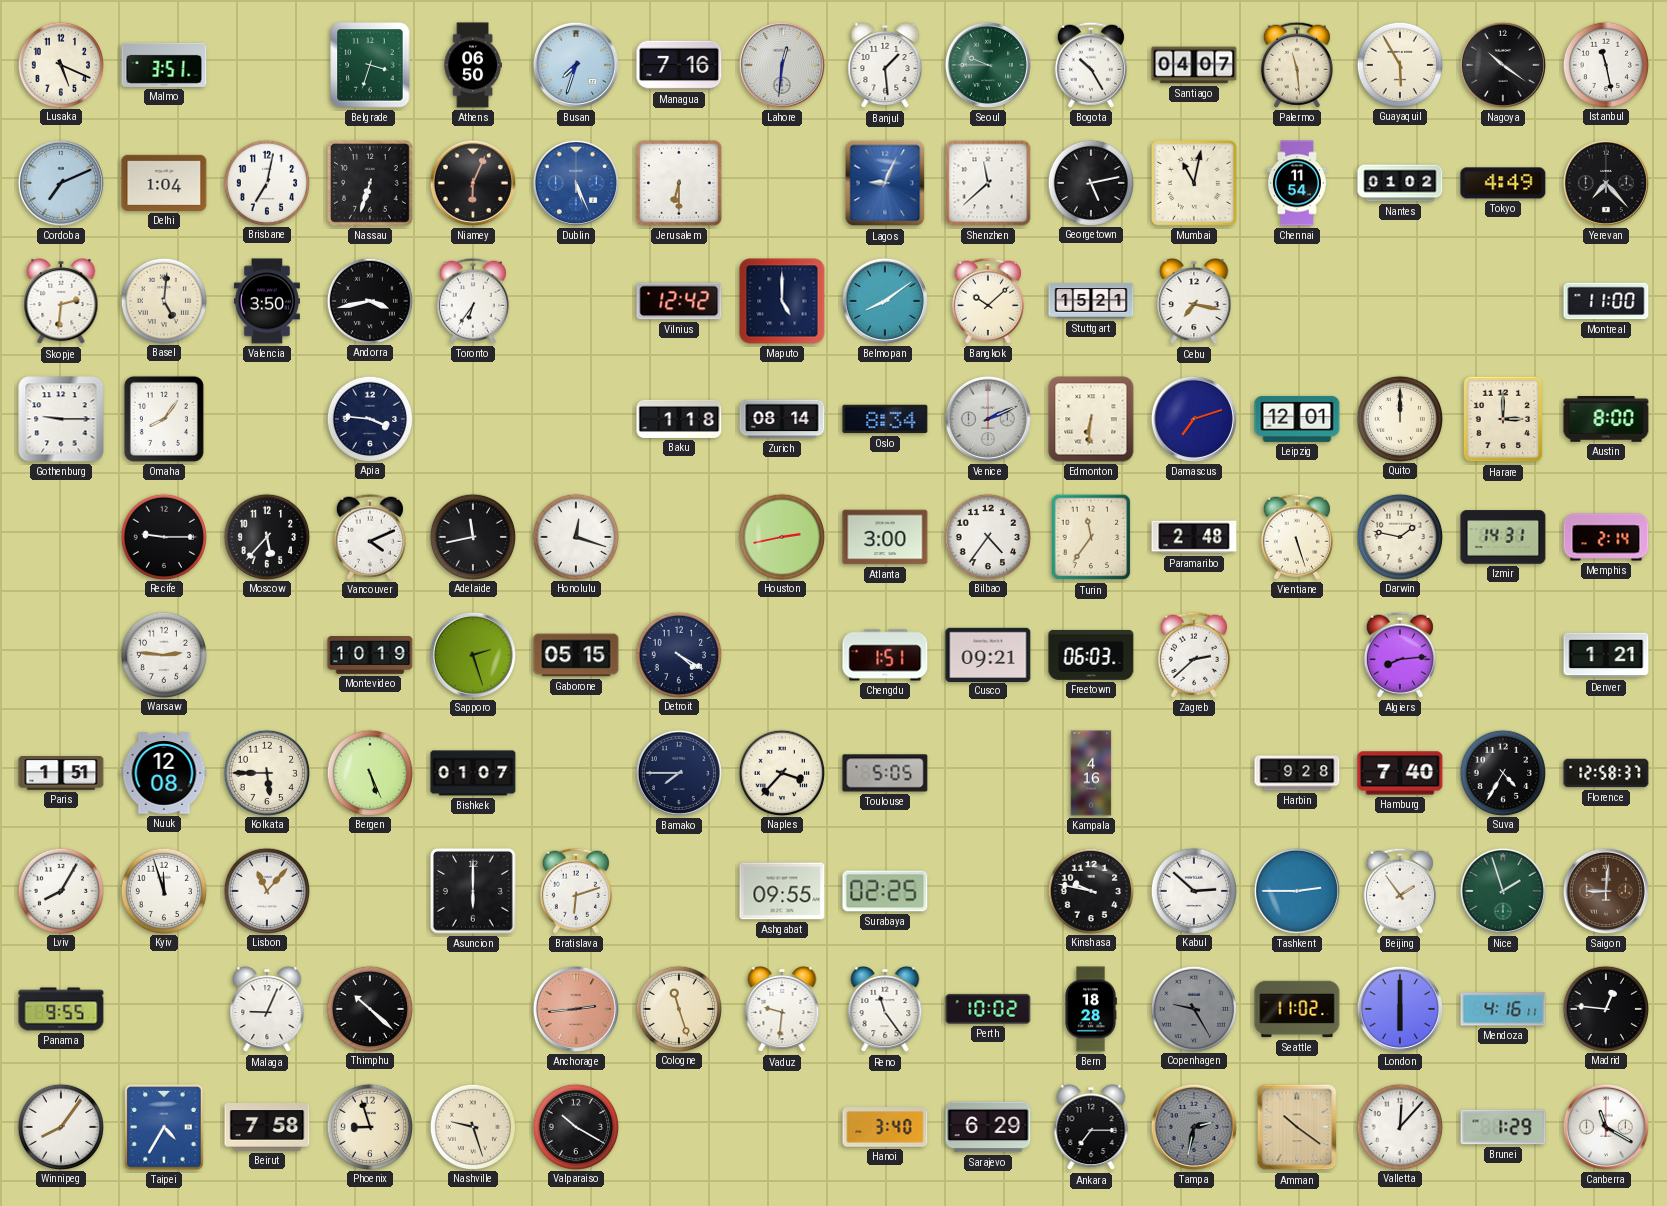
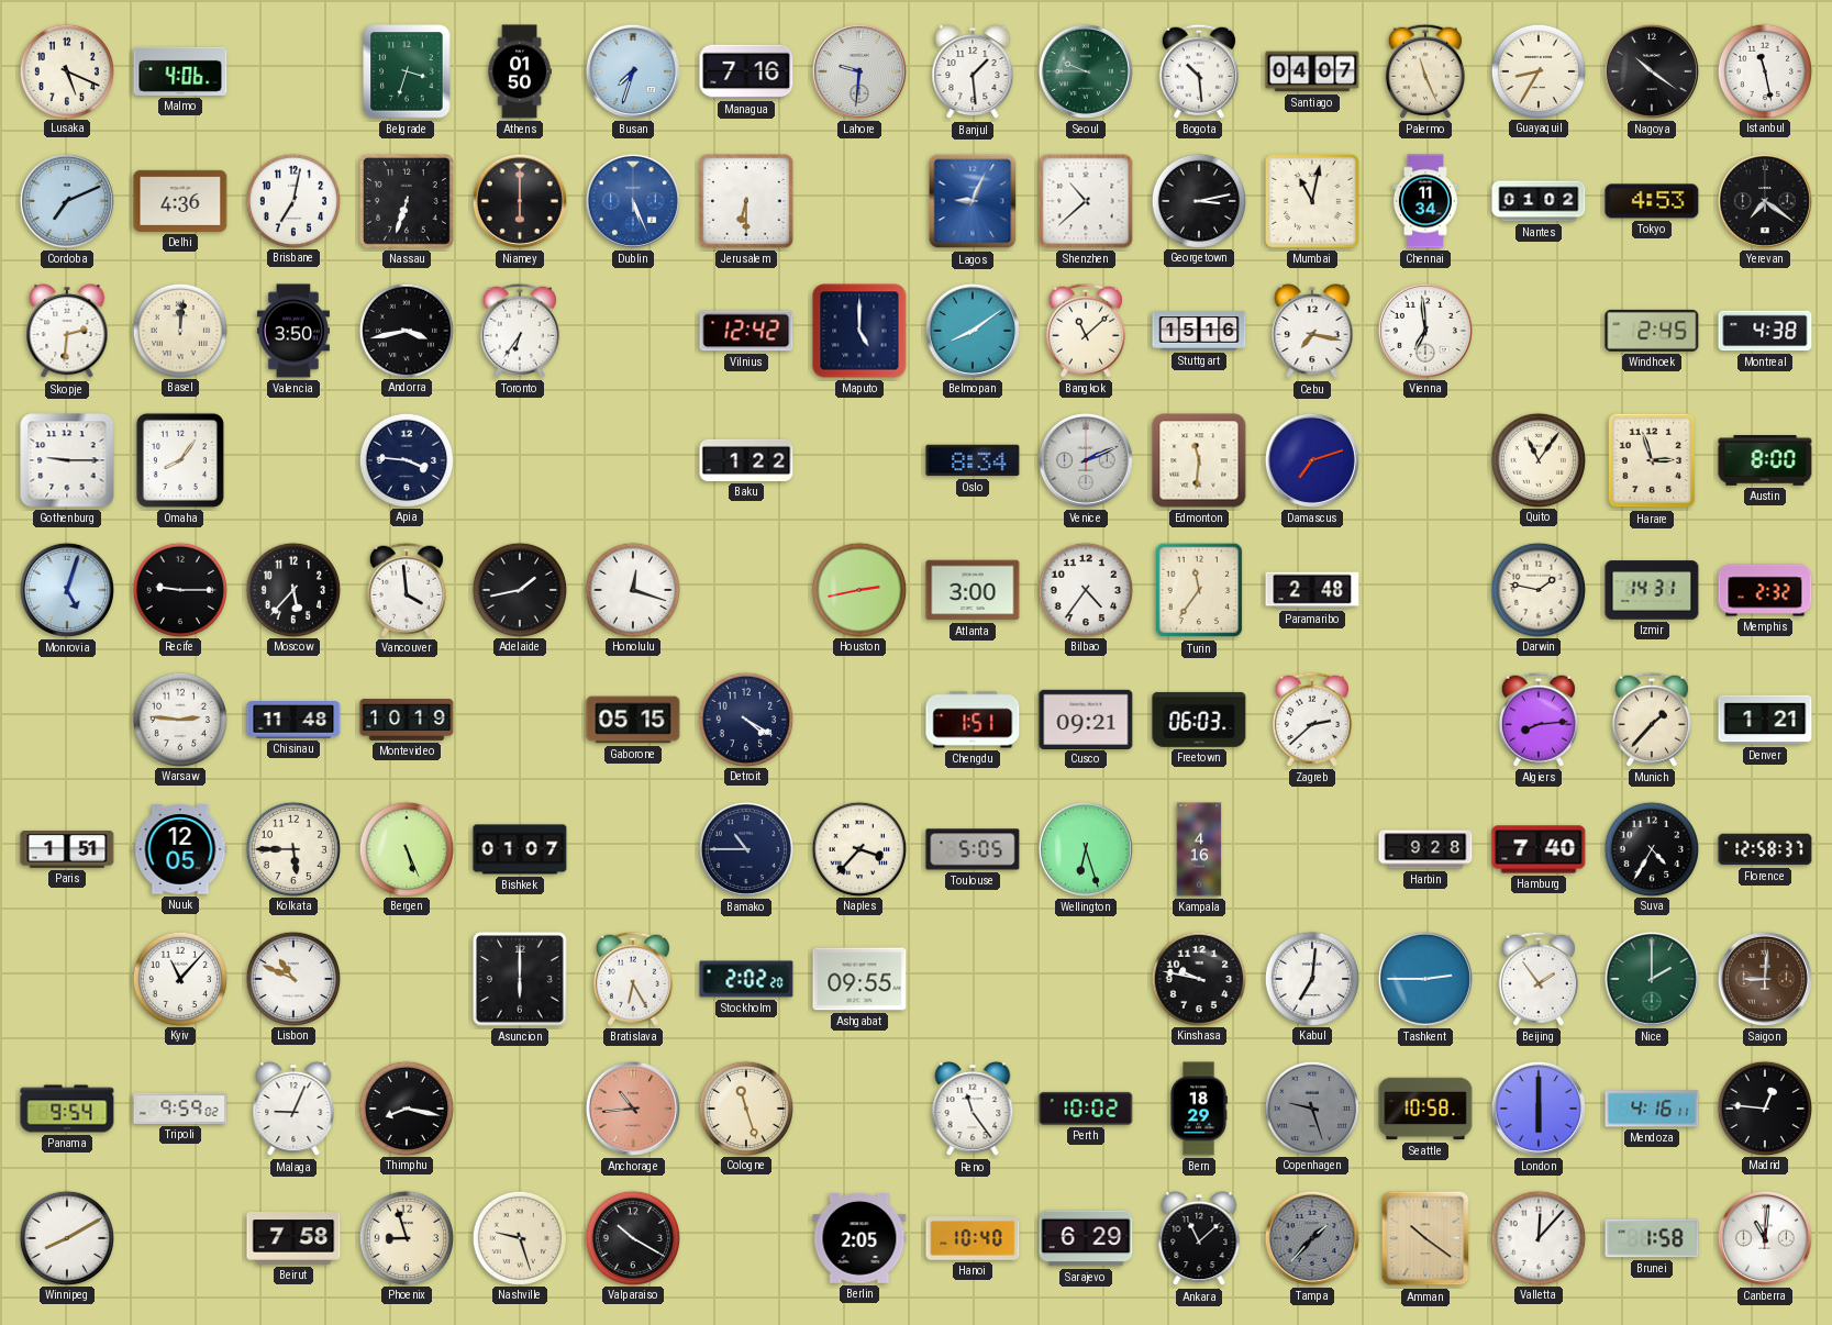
Malmo: 3:51 -> 4:06 (180, 71)
Athens: 06:50 -> 01:50 (520, 71)
Lahore: 12:31 -> 9:31 (859, 71)
Bogota: 10:25 -> 10:29 (1199, 71)
Palermo: 11:29 -> 11:26 (1425, 71)
Guayaquil: 5:55 -> 8:35 (1537, 70)
Delhi: 1:04 -> 4:36 (180, 201)
Niamey: 6:04 -> 6:00 (520, 201)
Shenzhen: 11:38 -> 10:38 (1086, 201)
Georgetown: 5:13 -> 3:13 (1198, 200)
Chennai: 11:54 -> 11:34 (1425, 201)
Tokyo: 4:49 -> 4:53 (1652, 201)
Yerevan: 7:23 -> 7:21 (1765, 201)
Basel: 5:01 -> 12:01 (179, 330)
Bangkok: 10:08 -> 11:08 (1086, 331)
Stuttgart: 15:21 -> 15:16 (1199, 331)
Vienna: none -> 6:59 (1425, 331)
Windhoek: none -> 2:45 (1652, 331)
Montreal: 11:00 -> 4:38 (1765, 331)
Baku: 1:18 -> 1:22 (746, 460)
Zurich: 08:14 -> none (782, 419)
Edmonton: 6:31 -> 11:31 (1199, 460)
Leipzig: 12:01 -> none (1297, 419)
Quito: 12:00 -> 11:06 (1537, 459)
Harare: 3:00 -> 2:57 (1652, 460)
Monrovia: none -> 5:03 (67, 590)
Vancouver: 4:11 -> 3:59 (407, 590)
Adelaide: 11:43 -> 1:43 (519, 589)
Vientiane: 5:27 -> none (1297, 537)
Memphis: 2:14 -> 2:32 (1765, 590)
Chisinau: none -> 11:48 (293, 721)
Sapporo: 2:27 -> none (473, 655)
Munich: none -> 1:37 (1652, 720)
Nuuk: 12:08 -> 12:05 (180, 849)
Bamako: 7:45 -> 10:45 (746, 849)
Wellington: none -> 6:27 (1086, 849)
Lviv: 8:05 -> none (60, 890)
Kyiv: 11:57 -> 11:07 (179, 978)
Lisbon: 11:07 -> 10:49 (292, 978)
Bratislava: 6:12 -> 6:25 (633, 979)
Stockholm: none -> 2:02 (746, 979)
Surabaya: 02:25 -> none (885, 891)
Kabul: 2:52 -> 7:01 (1311, 978)
Nice: 1:57 -> 2:00 (1652, 979)
Panama: 9:55 -> 9:54 (67, 1109)
Tripoli: none -> 9:59 (180, 1109)
Thimphu: 10:22 -> 8:17 (406, 1107)
Anchorage: 2:44 -> 10:44 (633, 1109)
Vaduz: 9:31 -> none (782, 1009)
Bern: 18:28 -> 18:29 (1199, 1109)
Copenhagen: 9:25 -> 9:27 (1311, 1107)
Seattle: 11:02 -> 10:58 (1425, 1109)
Winnipeg: 8:06 -> 8:10 (66, 1237)
Taipei: 4:35 -> none (164, 1127)
Berlin: none -> 2:05 (859, 1239)
Hanoi: 3:40 -> 10:40 (973, 1238)
Ankara: 7:15 -> 11:08 (1199, 1238)
Tampa: 2:32 -> 1:37 (1312, 1238)
Brunei: 1:29 -> 1:58 (1652, 1238)
Canberra: 11:20 -> 11:01 (1765, 1238)
